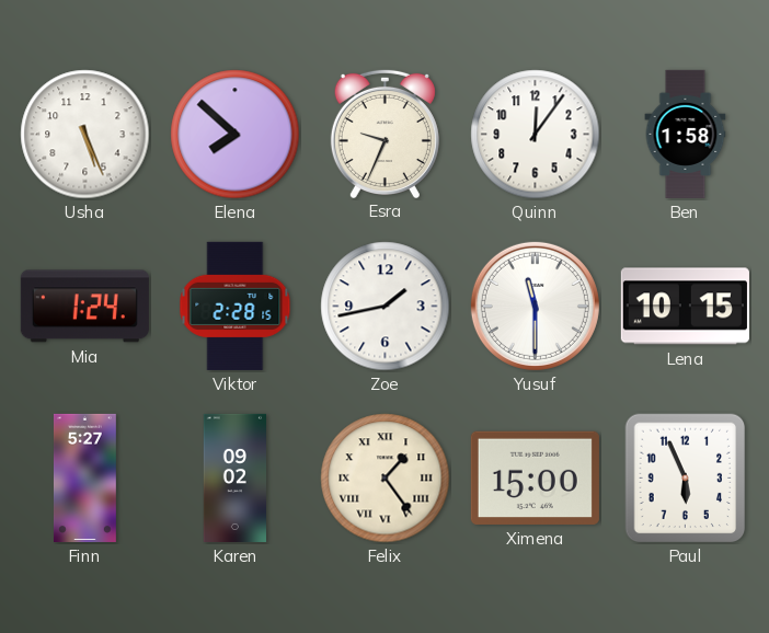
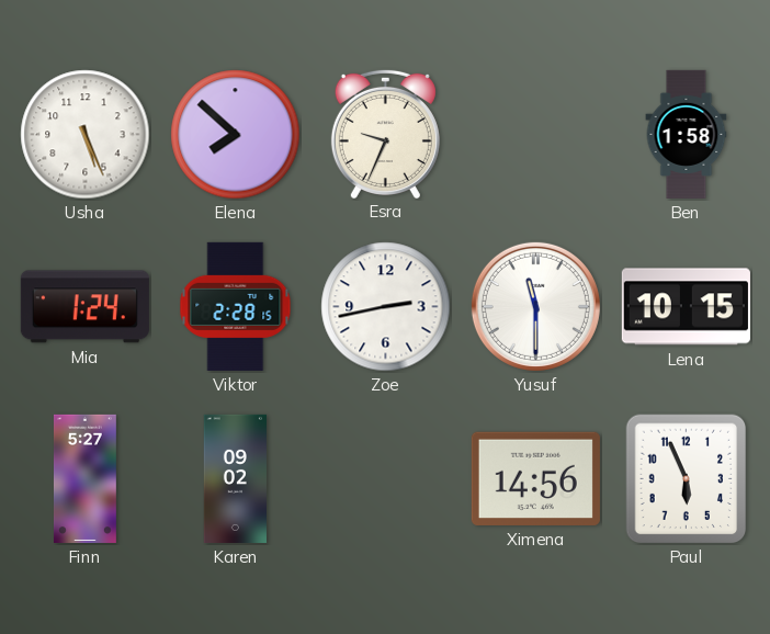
Quinn: 12:06 -> none (536, 135)
Zoe: 1:43 -> 2:43 (386, 307)
Felix: 1:24 -> none (386, 479)
Ximena: 15:00 -> 14:56 (535, 478)
